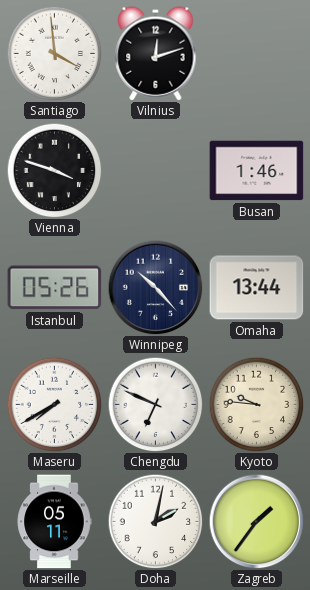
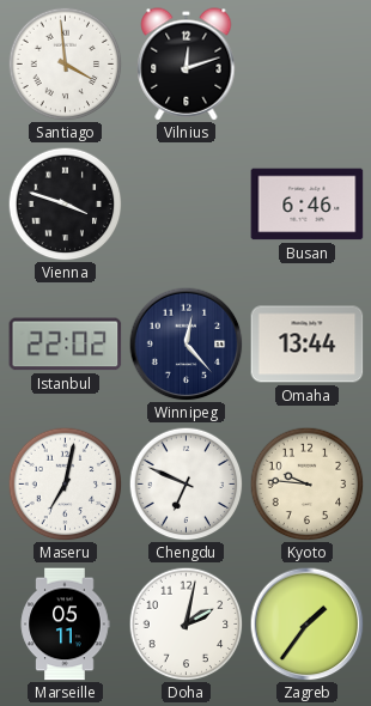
Busan: 1:46 -> 6:46 (308, 205)
Istanbul: 05:26 -> 22:02 (66, 345)
Winnipeg: 10:23 -> 12:23 (185, 343)
Maseru: 7:40 -> 7:02 (65, 483)
